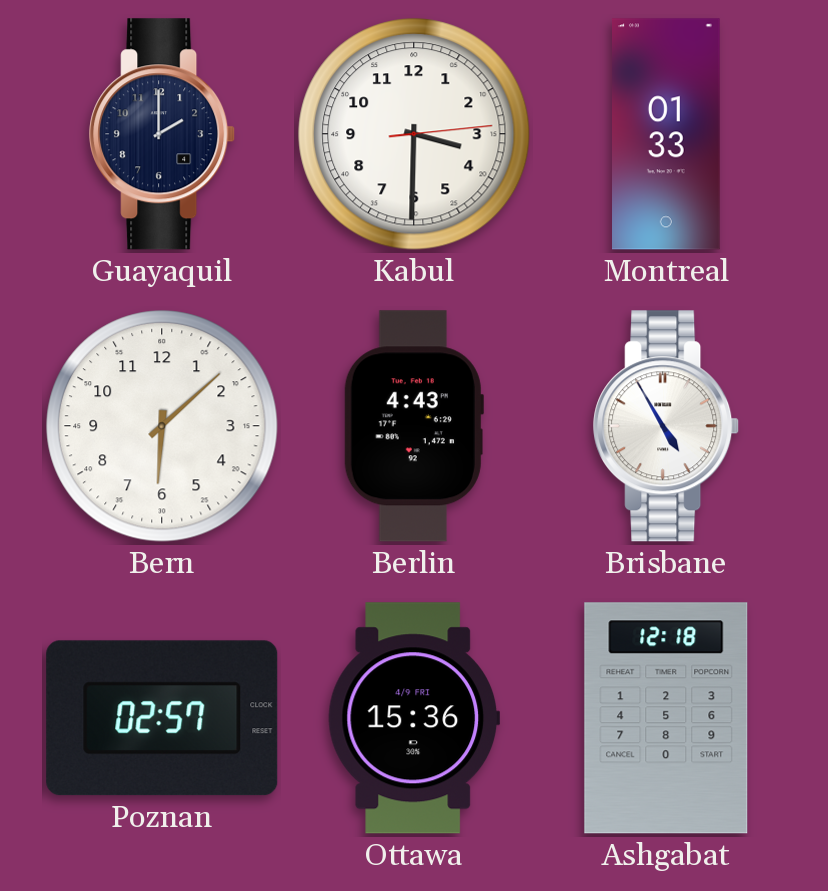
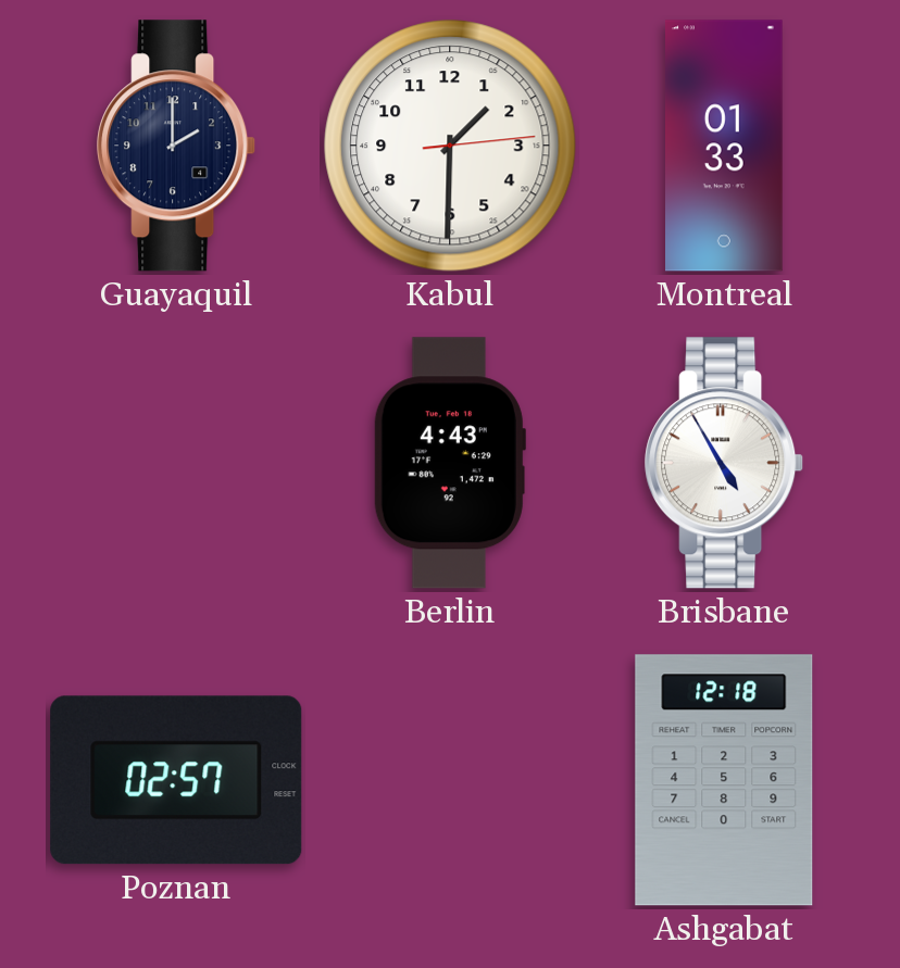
Kabul: 3:30 -> 1:30 (450, 146)
Bern: 6:08 -> none (162, 426)
Ottawa: 15:36 -> none (413, 718)
